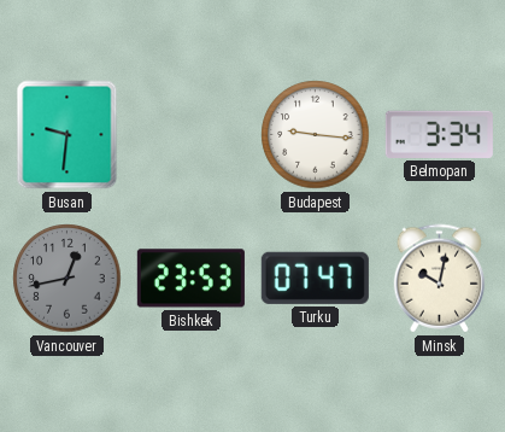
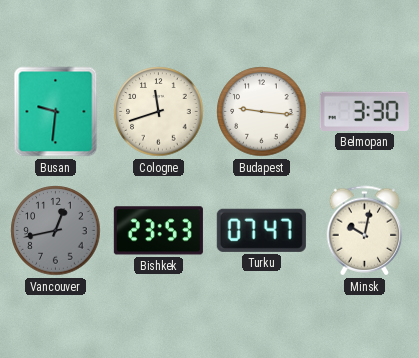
Cologne: none -> 11:42 (159, 112)
Belmopan: 3:34 -> 3:30 (364, 111)
